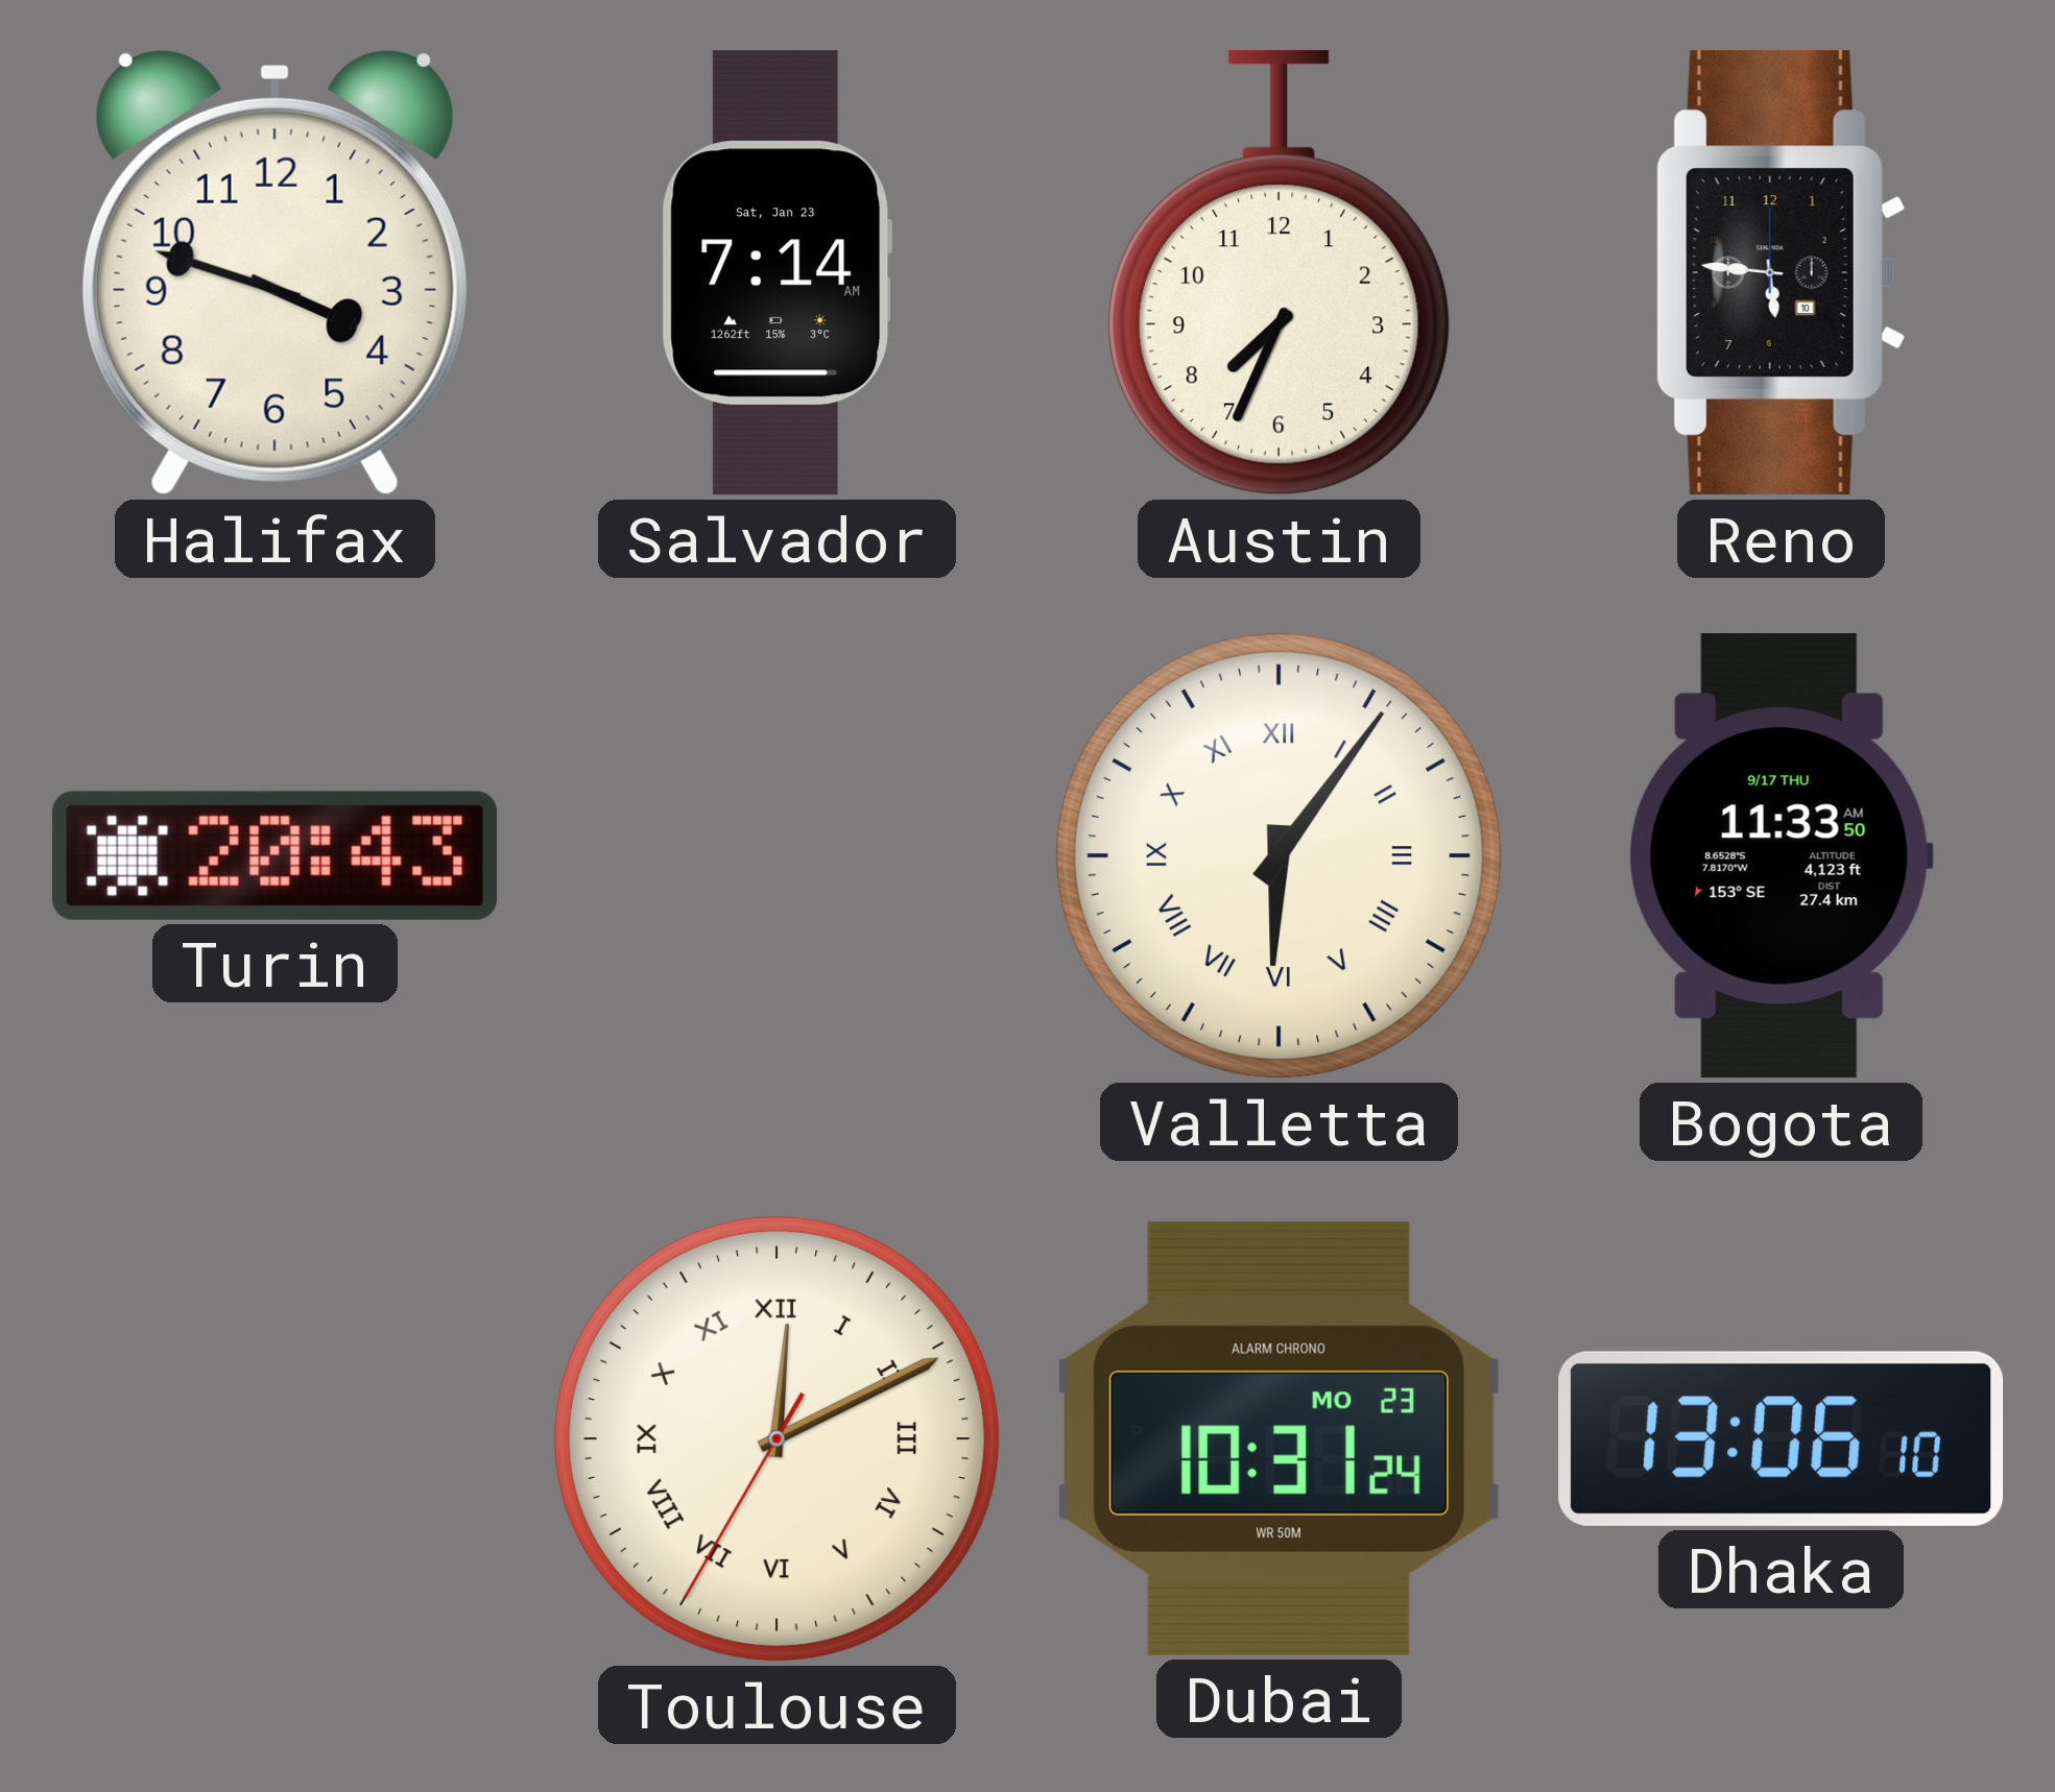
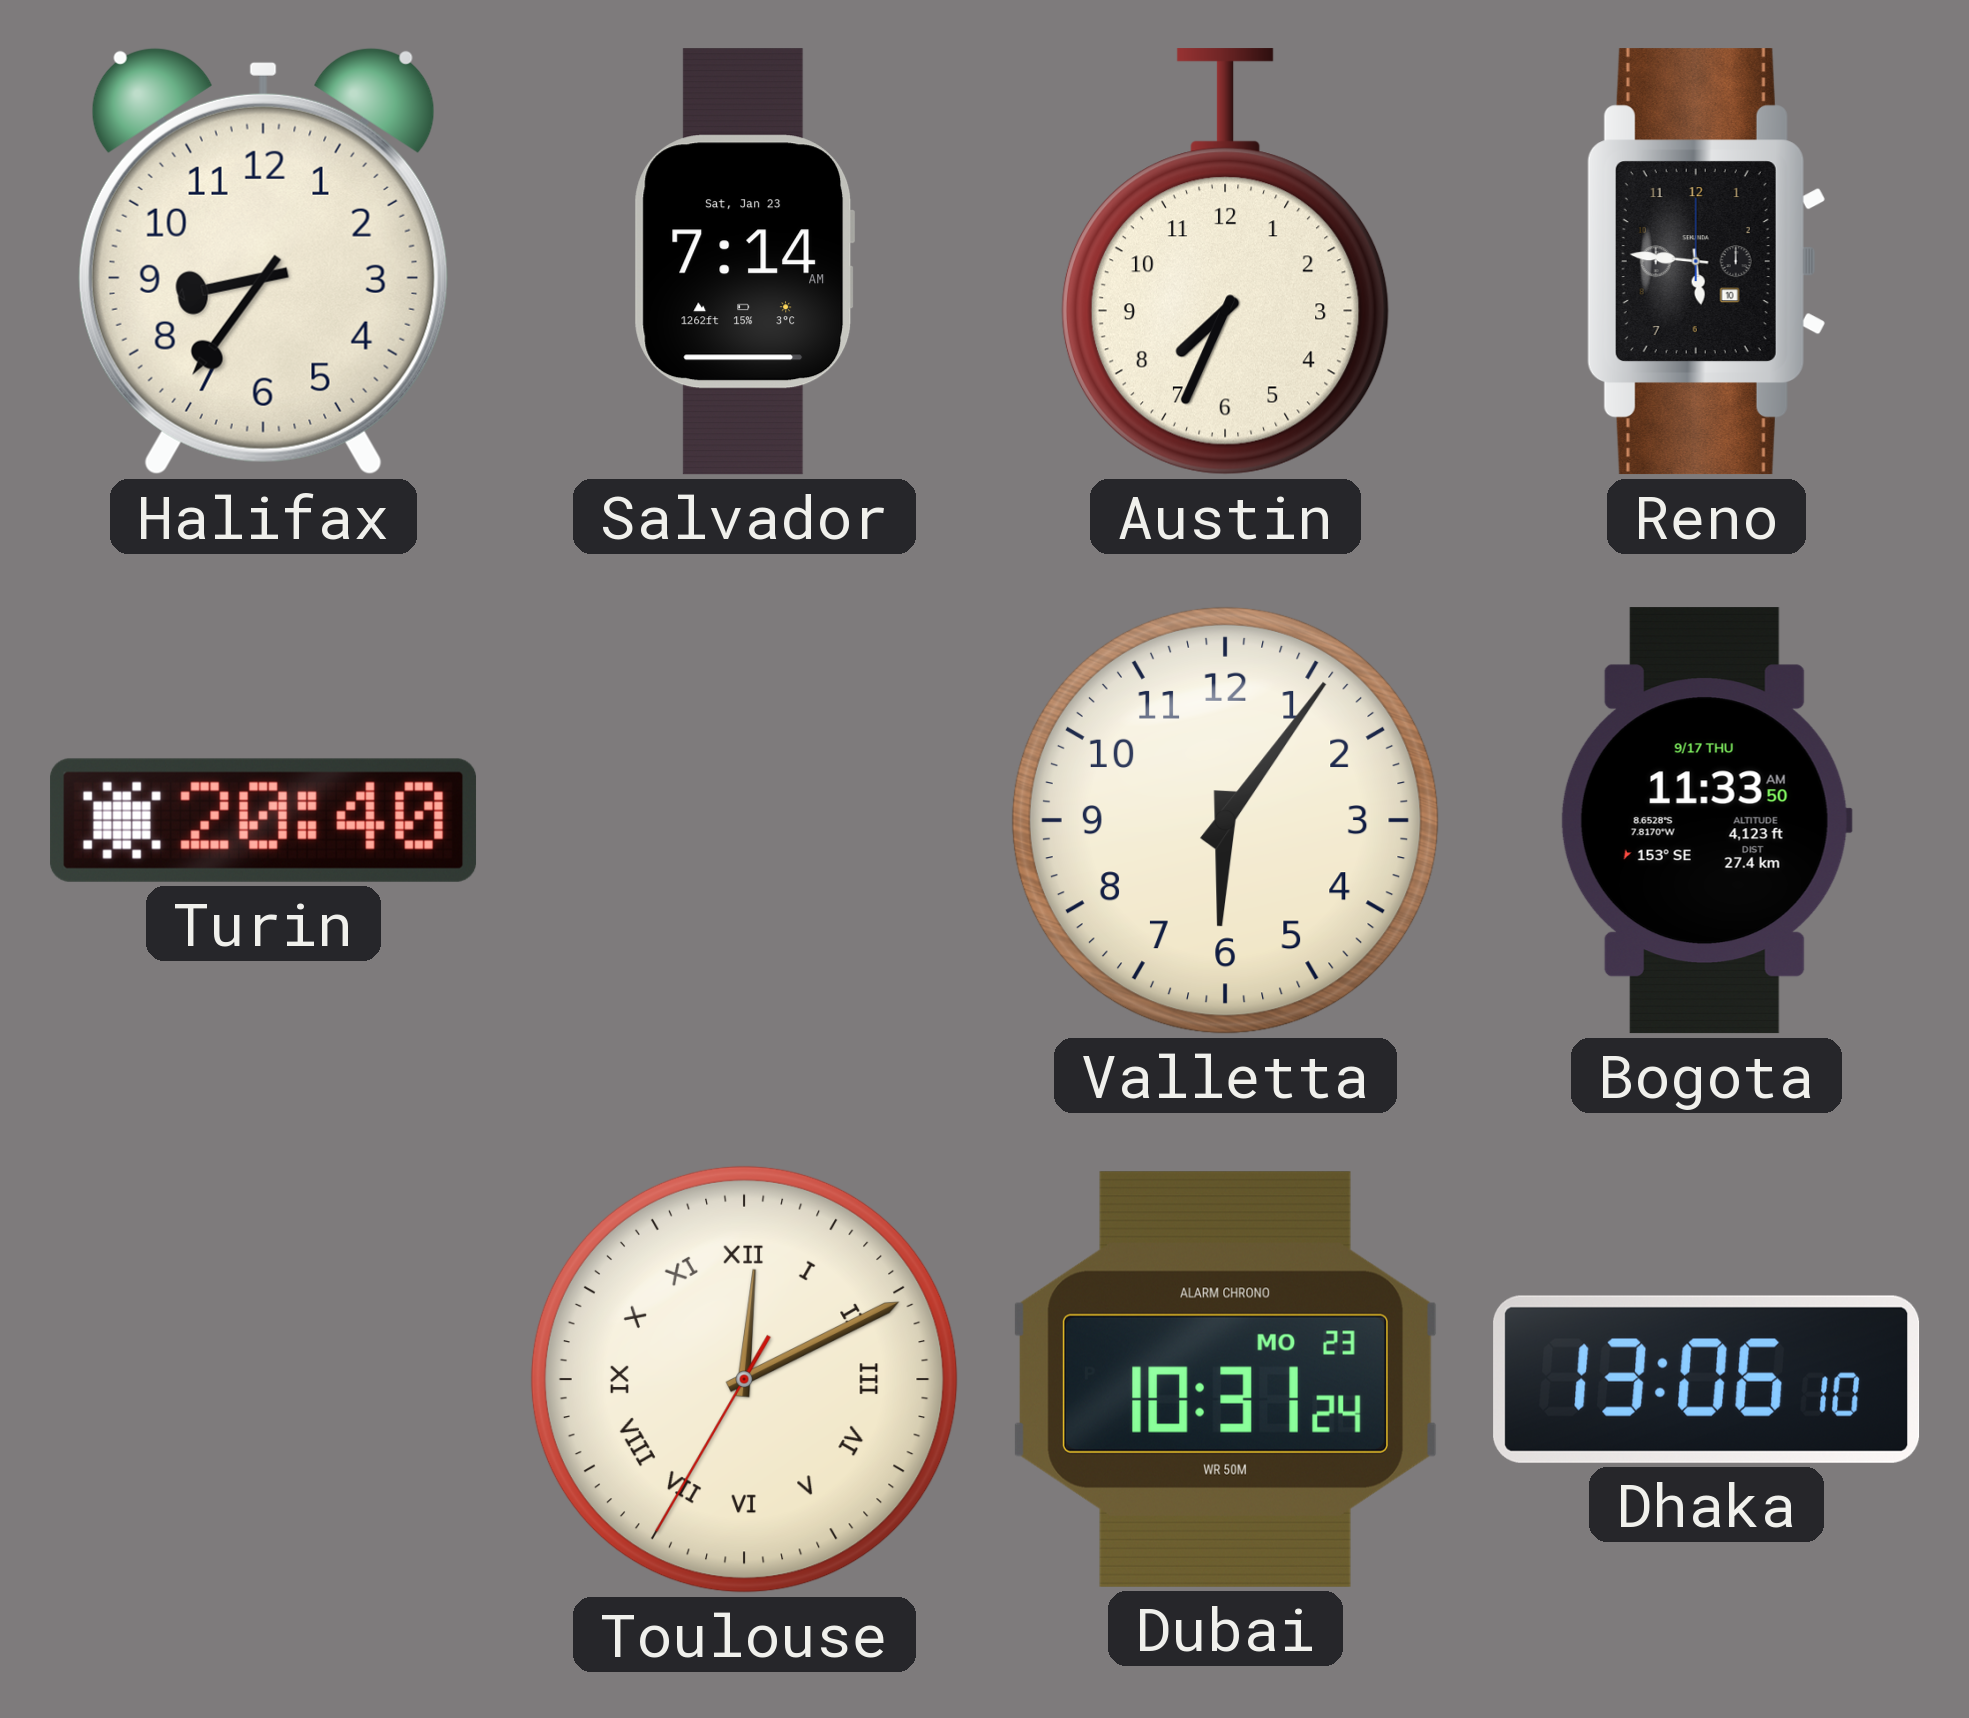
Halifax: 3:48 -> 8:36 (263, 261)
Turin: 20:43 -> 20:40 (264, 820)
Valletta numerals: Roman -> Arabic (1225, 820)
